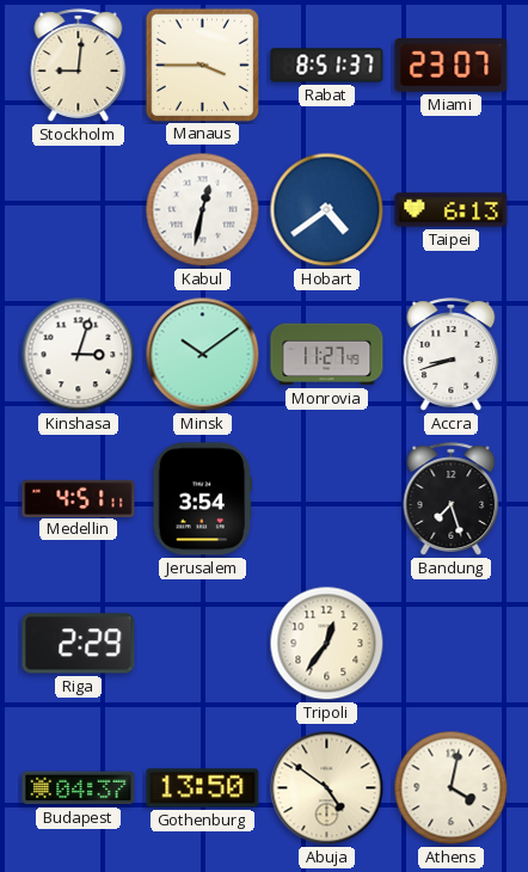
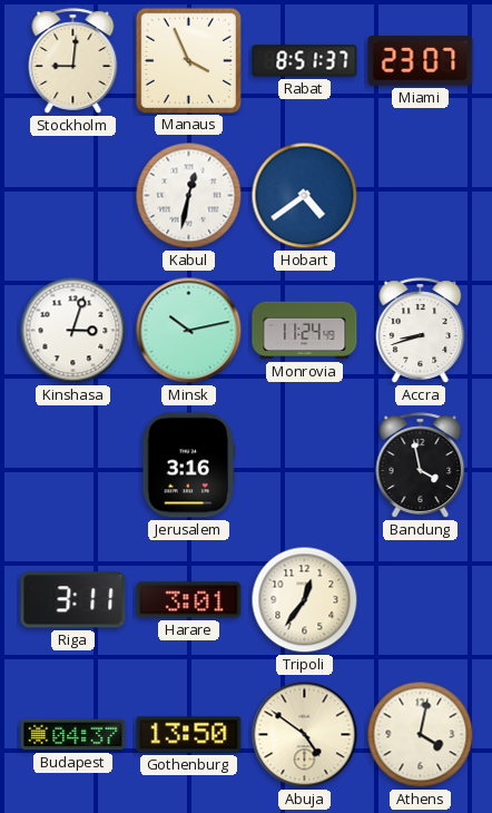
Manaus: 3:45 -> 3:56 (188, 60)
Taipei: 6:13 -> none (452, 210)
Minsk: 10:09 -> 10:13 (189, 331)
Monrovia: 11:27 -> 11:24 (305, 331)
Medellin: 4:51 -> none (79, 498)
Jerusalem: 3:54 -> 3:16 (189, 466)
Bandung: 7:27 -> 3:58 (421, 466)
Riga: 2:29 -> 3:11 (73, 600)
Harare: none -> 3:01 (189, 600)
